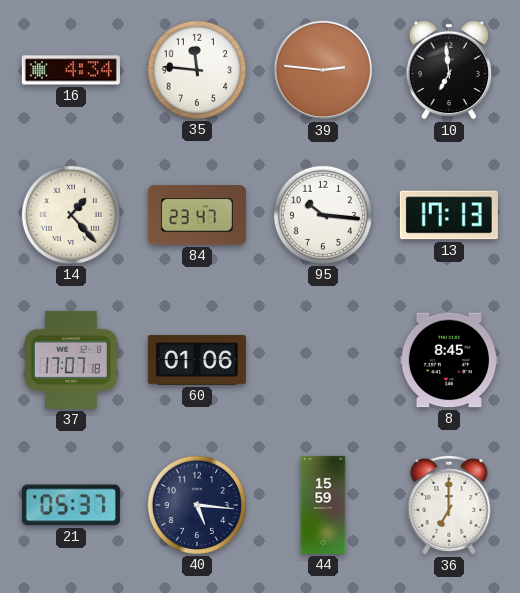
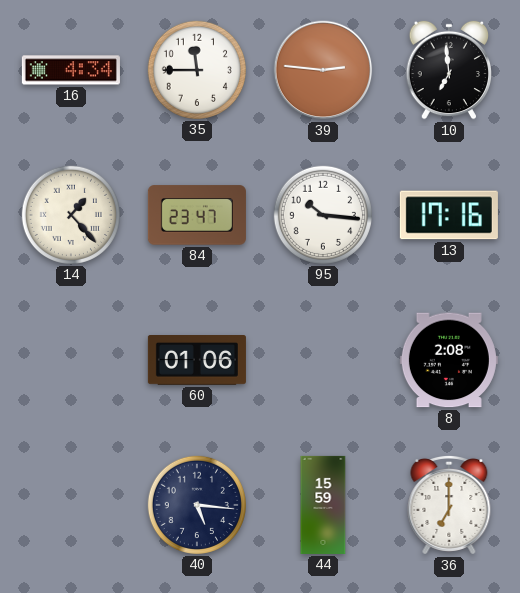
35: 11:46 -> 11:45 (197, 70)
13: 17:13 -> 17:16 (449, 215)
37: 17:07 -> none (71, 360)
8: 8:45 -> 2:08 (449, 360)
21: 05:37 -> none (71, 505)
